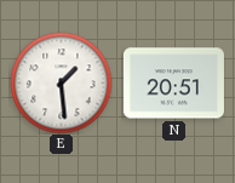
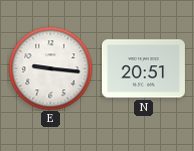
E: 1:29 -> 9:16 (50, 68)
